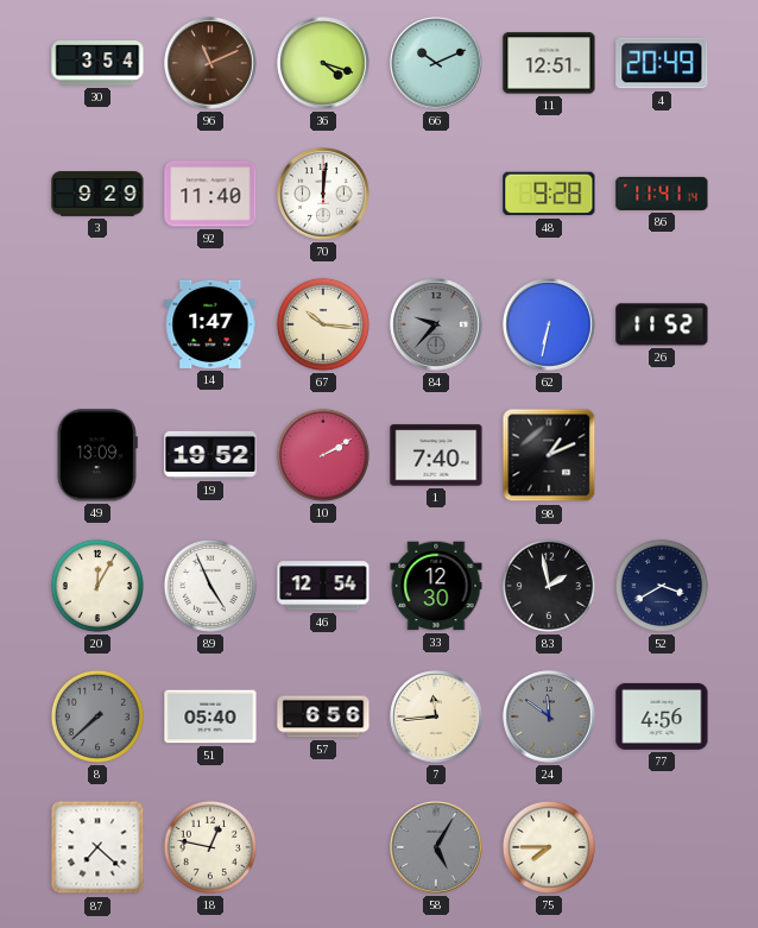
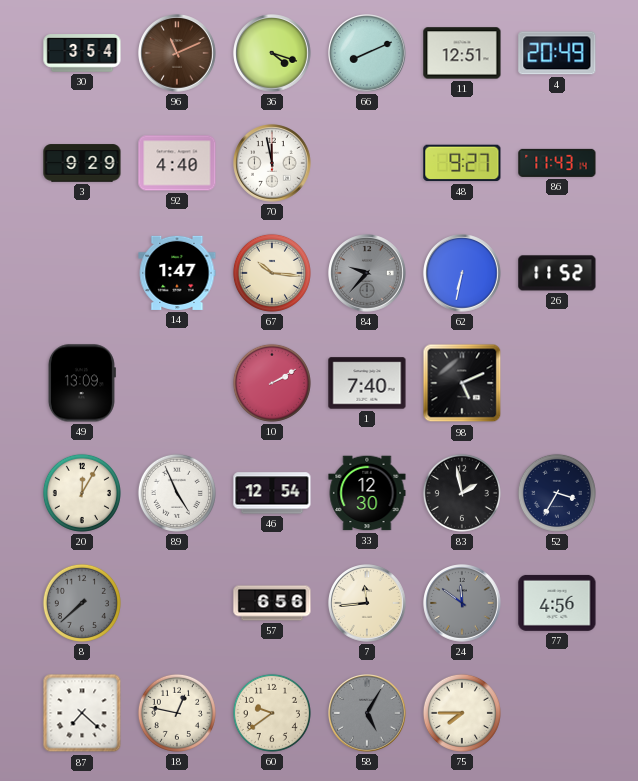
66: 10:11 -> 8:11 (367, 53)
92: 11:40 -> 4:40 (177, 163)
70: 12:01 -> 11:58 (272, 163)
48: 9:28 -> 9:27 (462, 163)
86: 11:41 -> 11:43 (557, 163)
19: 19:52 -> none (210, 455)
98: 1:11 -> 5:11 (462, 383)
52: 3:40 -> 3:35 (557, 493)
51: 05:40 -> none (210, 716)
60: none -> 9:39 (272, 713)
